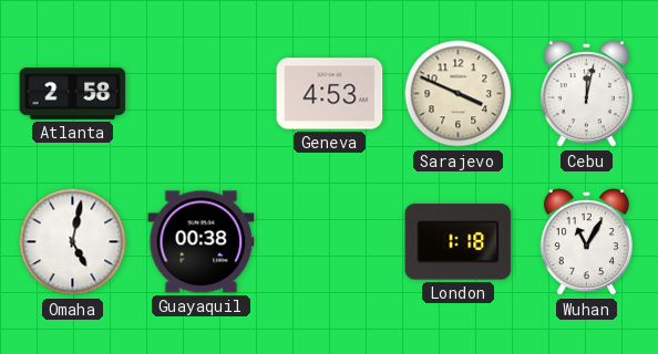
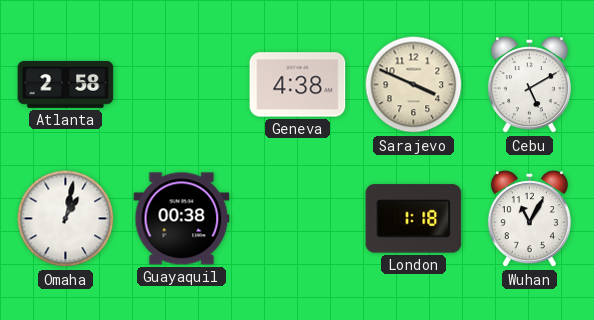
Geneva: 4:53 -> 4:38 (298, 85)
Cebu: 12:02 -> 5:10 (529, 85)
Omaha: 5:02 -> 1:02 (66, 219)
